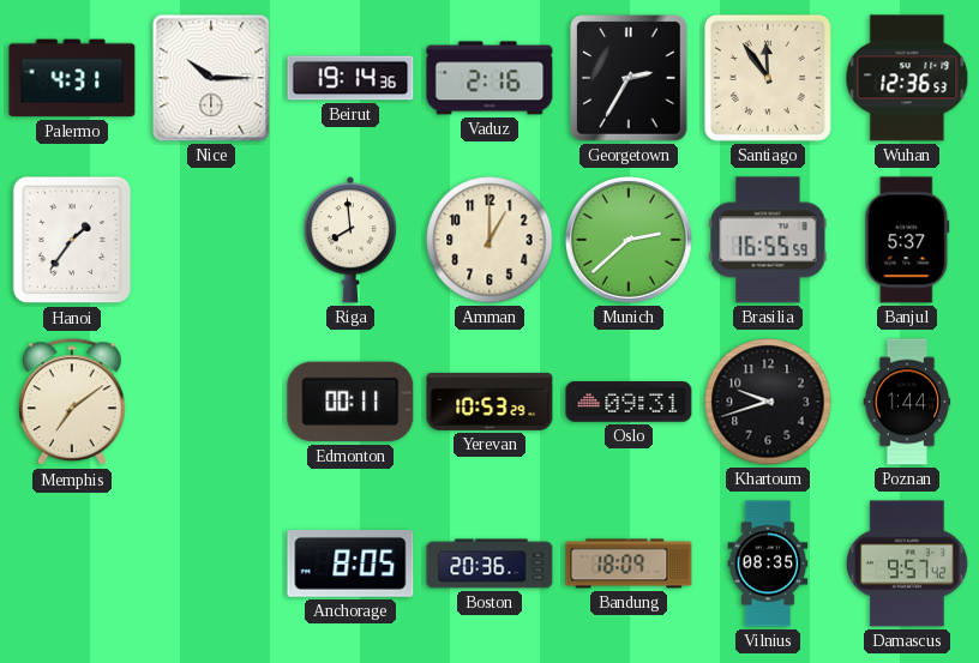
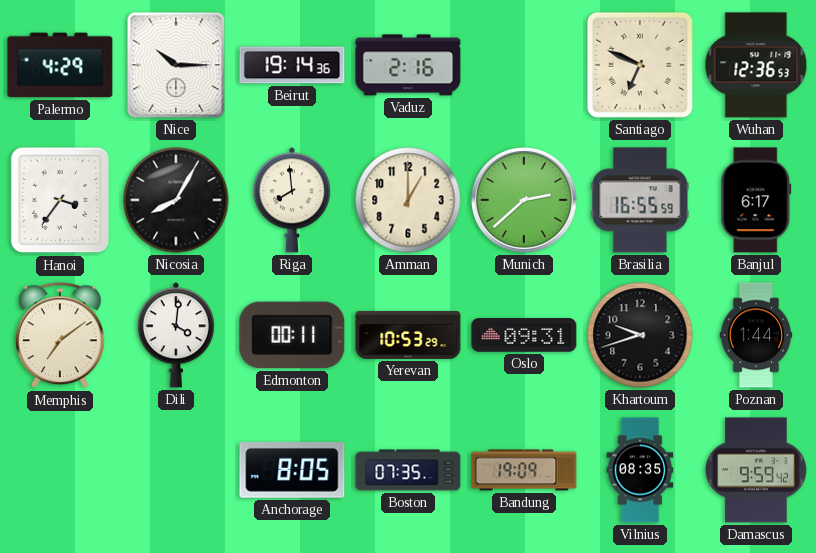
Palermo: 4:31 -> 4:29 (60, 65)
Georgetown: 2:35 -> none (630, 78)
Santiago: 11:54 -> 6:49 (640, 65)
Hanoi: 1:36 -> 3:36 (60, 200)
Nicosia: none -> 8:05 (176, 200)
Banjul: 5:37 -> 6:17 (756, 200)
Dili: none -> 4:01 (176, 335)
Boston: 20:36 -> 07:35 (408, 470)
Bandung: 18:09 -> 19:09 (524, 470)
Damascus: 9:57 -> 9:59 (756, 470)
